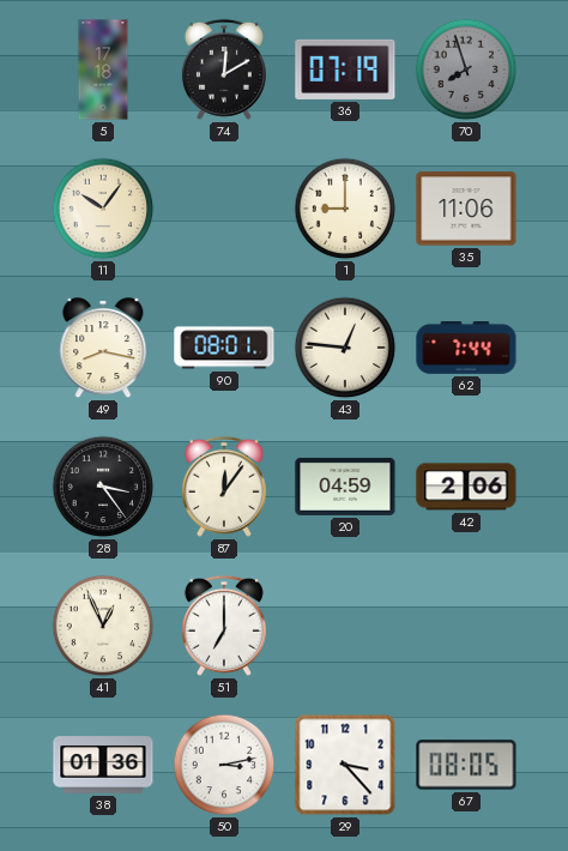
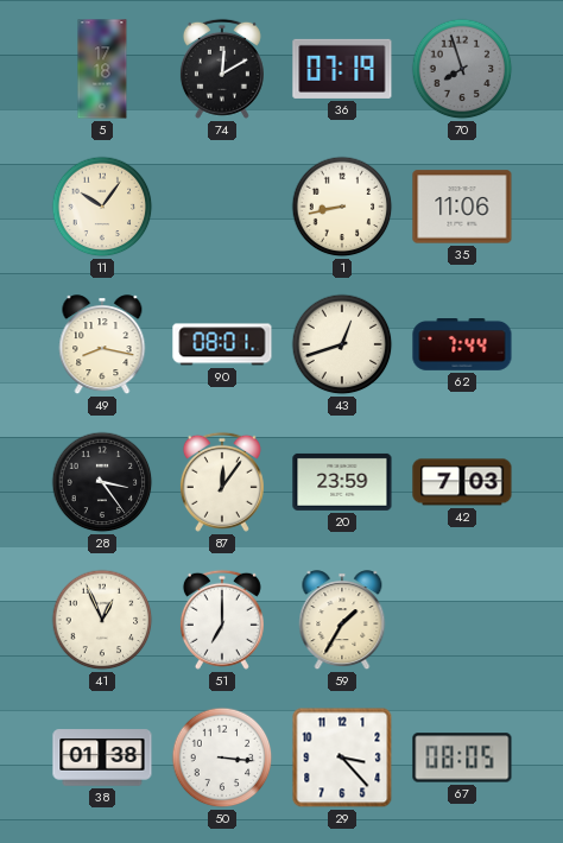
1: 9:00 -> 8:43 (342, 207)
43: 12:46 -> 12:42 (342, 344)
20: 04:59 -> 23:59 (342, 482)
42: 2:06 -> 7:03 (462, 482)
59: none -> 1:35 (342, 621)
38: 01:36 -> 01:38 (102, 758)
50: 3:13 -> 3:16 (222, 758)
